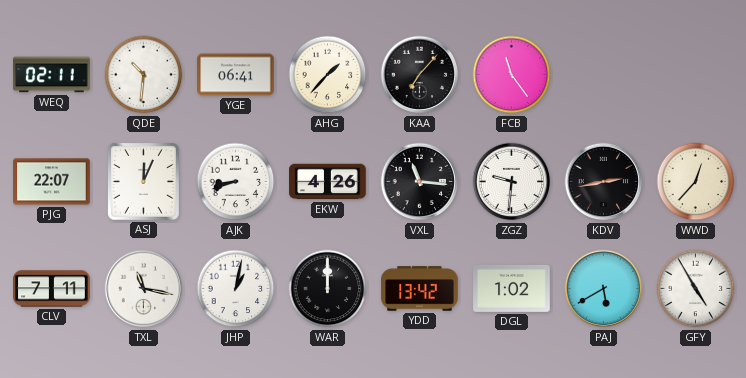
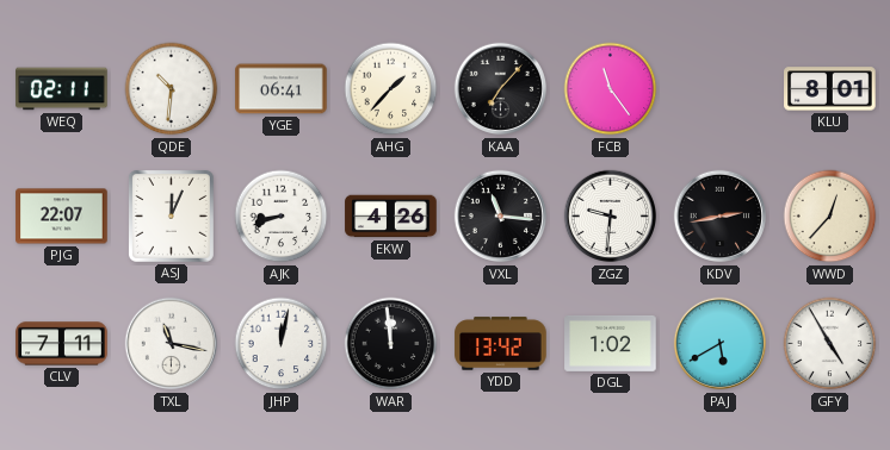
KLU: none -> 8:01 (830, 89)
JHP: 1:02 -> 12:02 (282, 344)
WAR: 12:00 -> 11:59 (391, 344)
